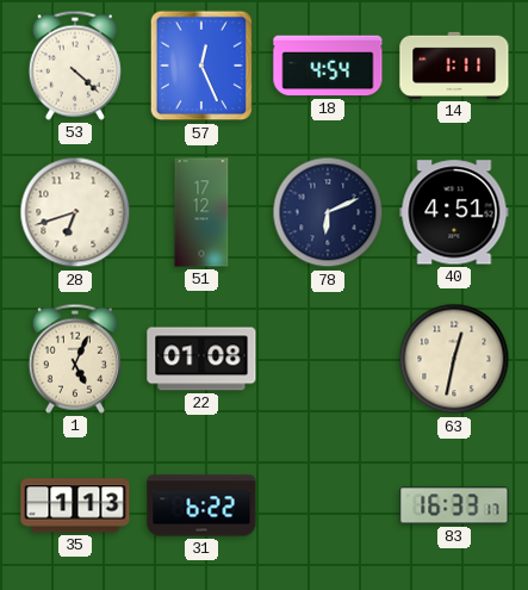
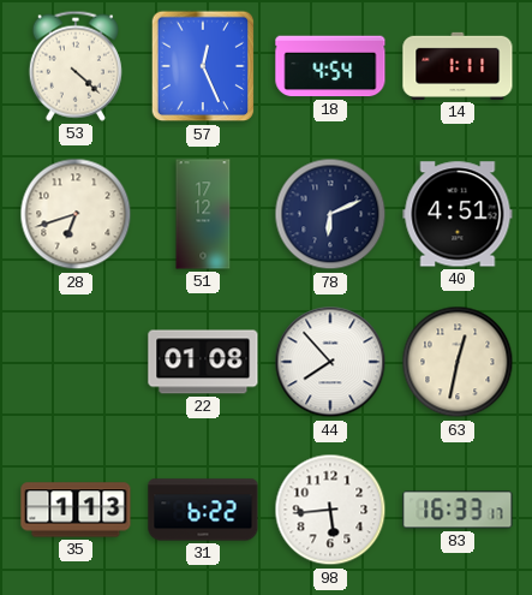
1: 5:04 -> none (75, 359)
44: none -> 7:53 (330, 362)
98: none -> 5:44 (330, 510)
